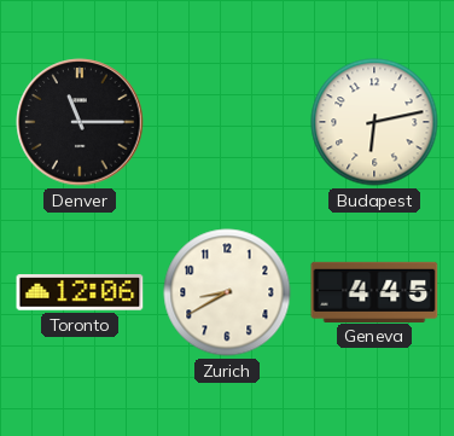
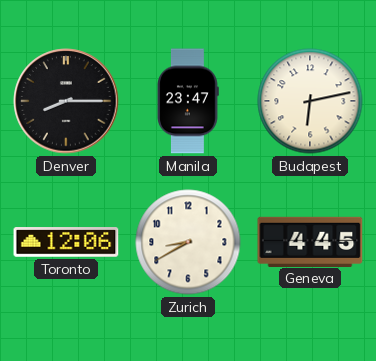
Denver: 11:15 -> 8:15 (66, 101)
Manila: none -> 23:47 (188, 101)
